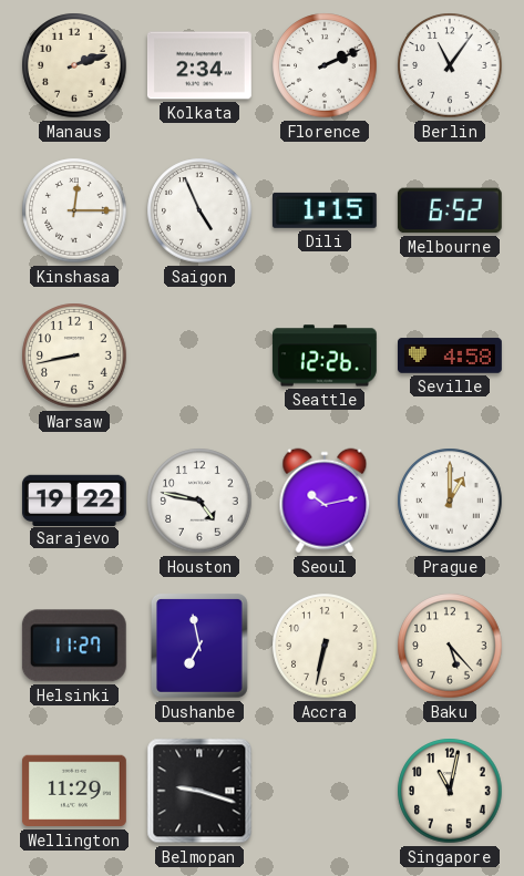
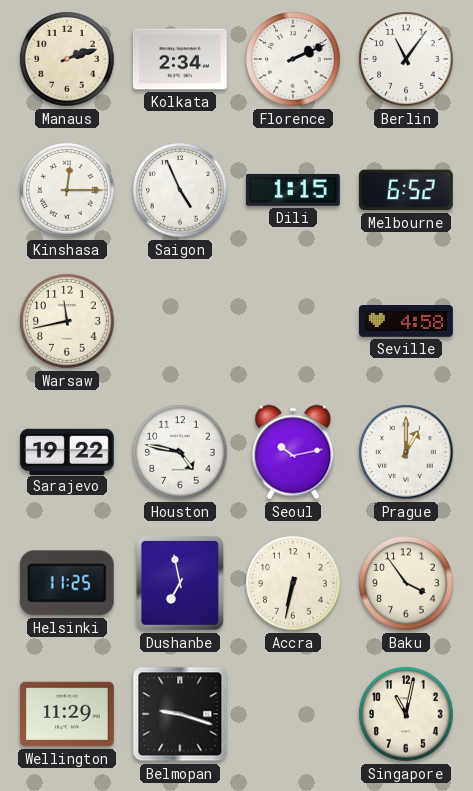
Warsaw: 8:43 -> 11:43 (67, 321)
Seattle: 12:26 -> none (325, 355)
Helsinki: 11:27 -> 11:25 (67, 583)
Baku: 5:23 -> 3:54 (406, 583)
